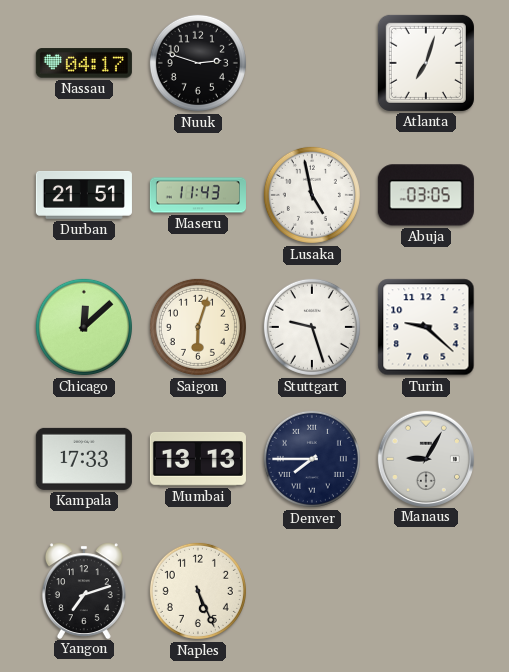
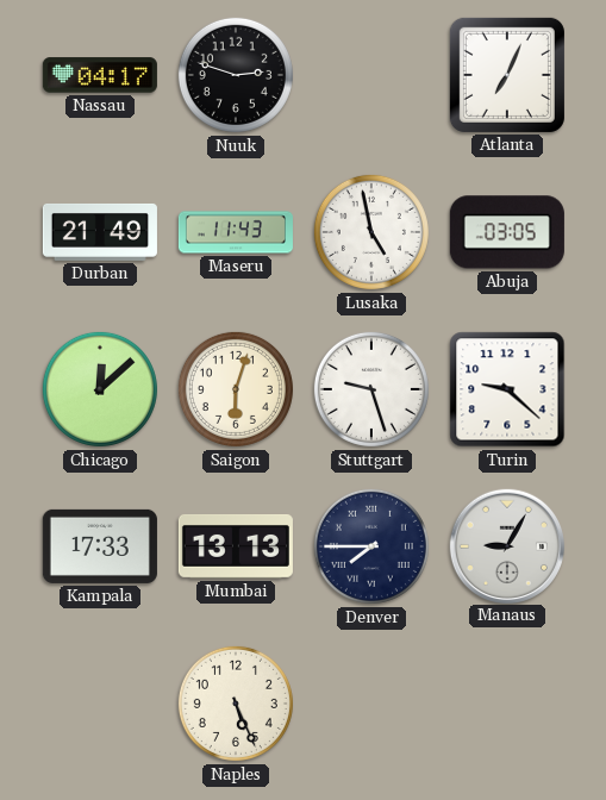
Atlanta: 7:03 -> 7:04 (507, 75)
Durban: 21:51 -> 21:49 (100, 232)
Yangon: 7:12 -> none (84, 590)
